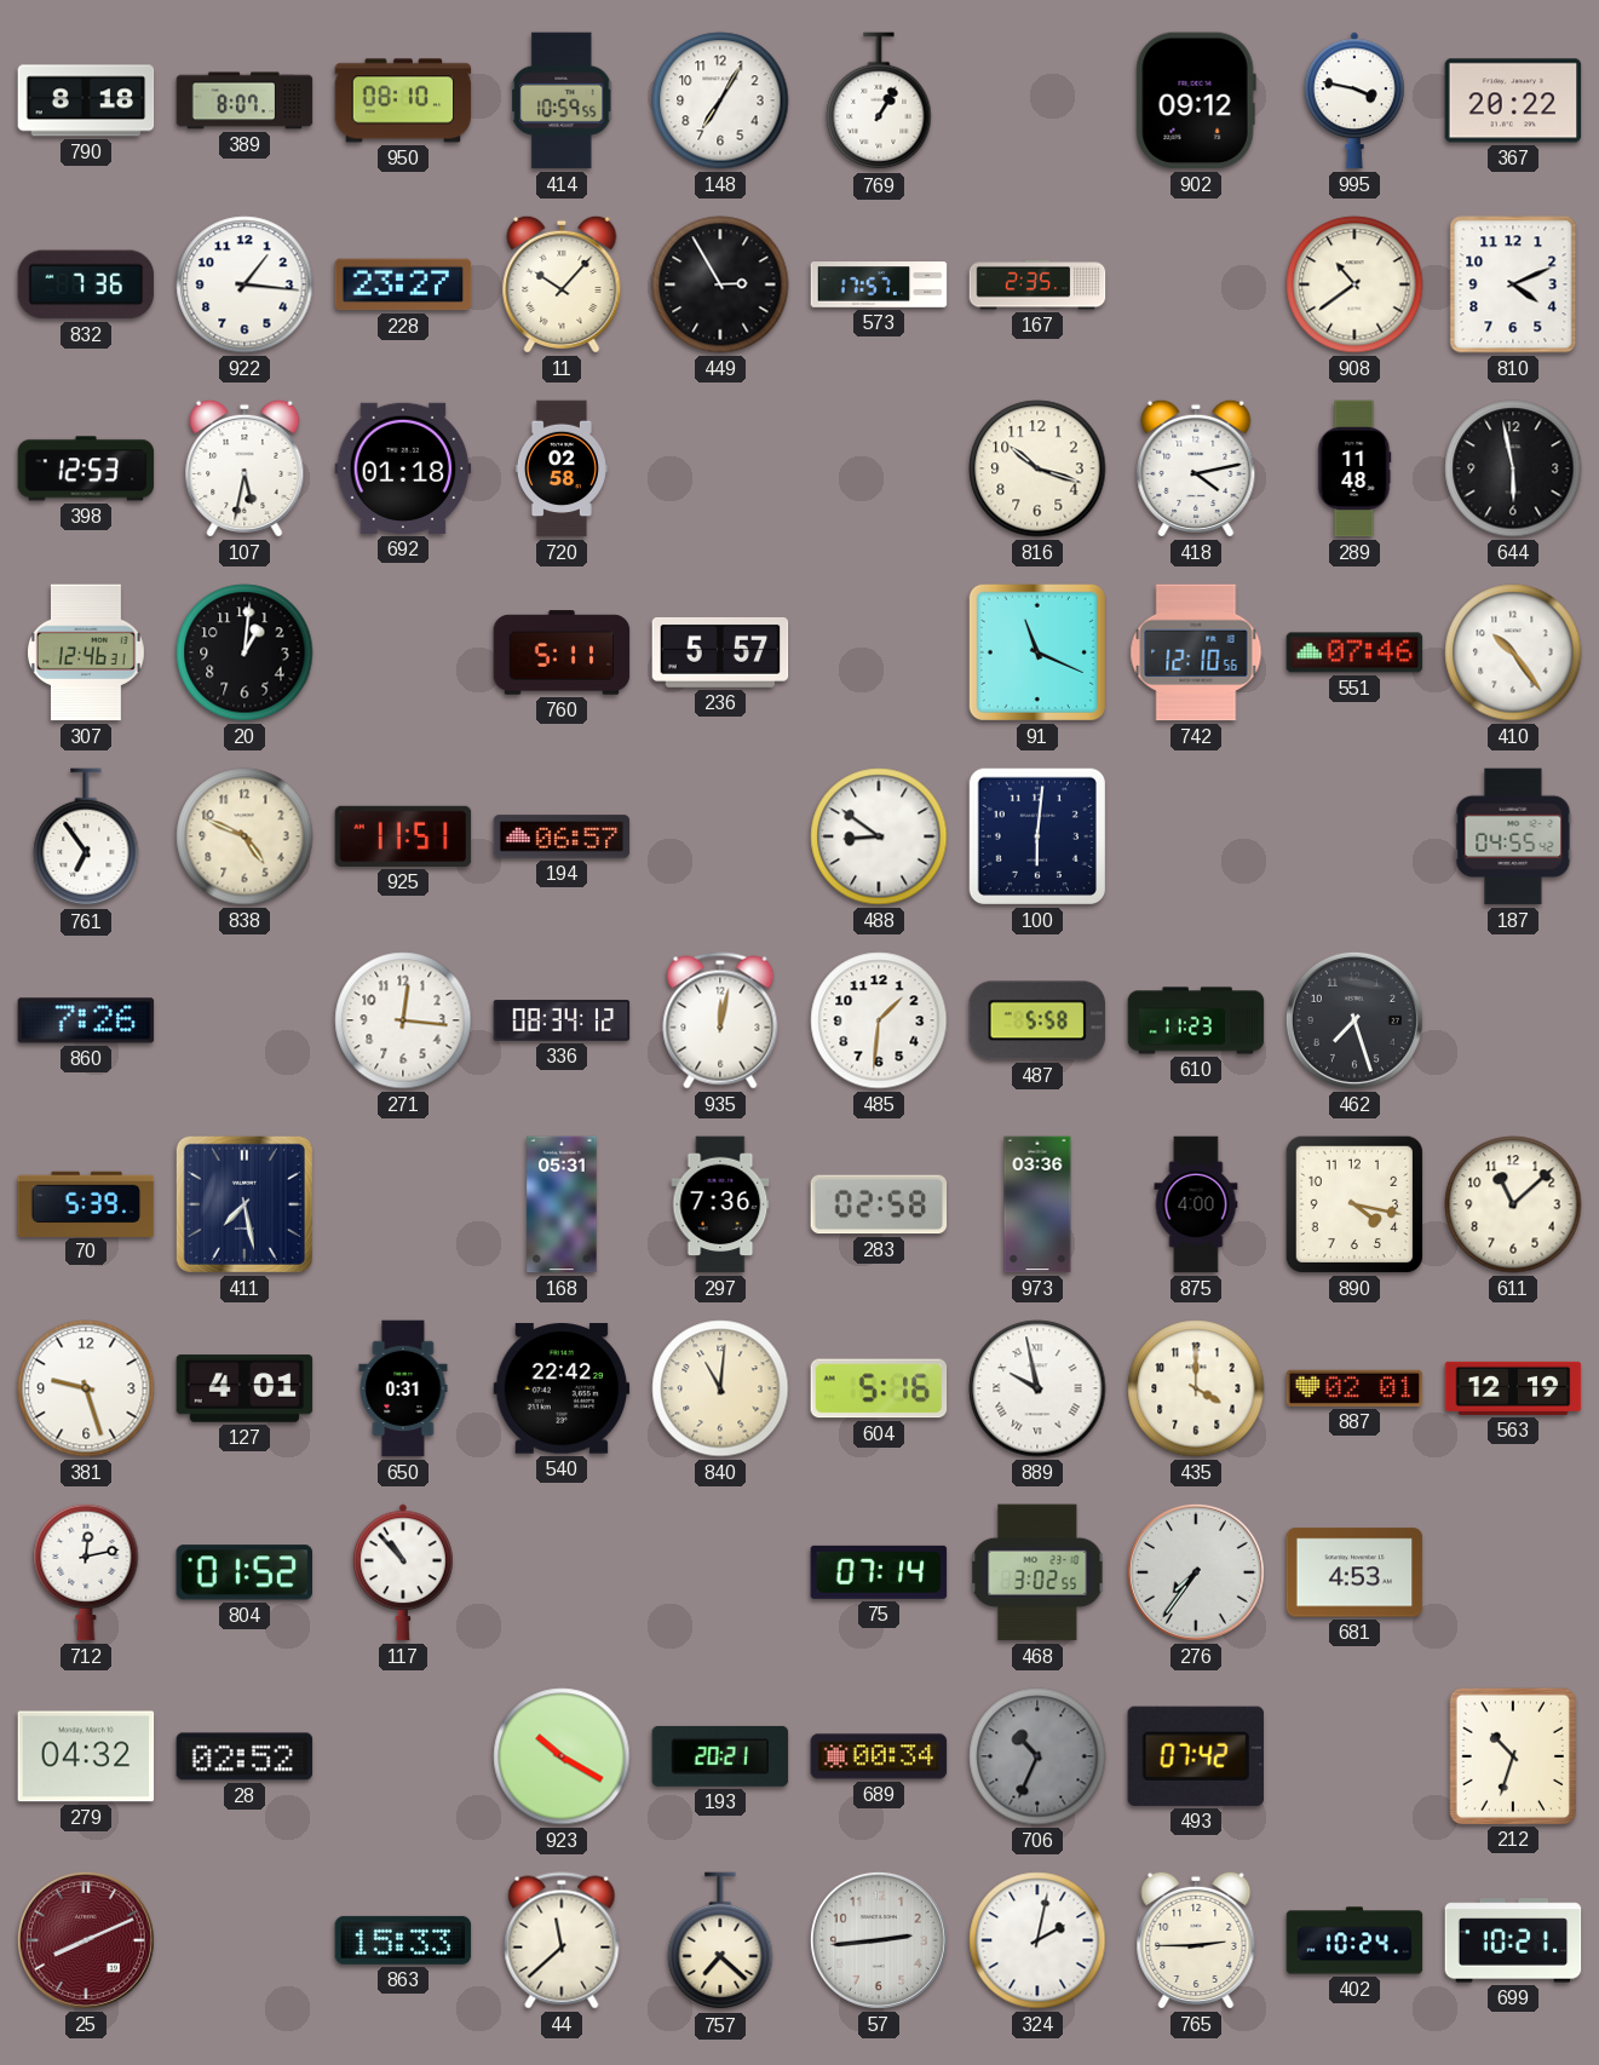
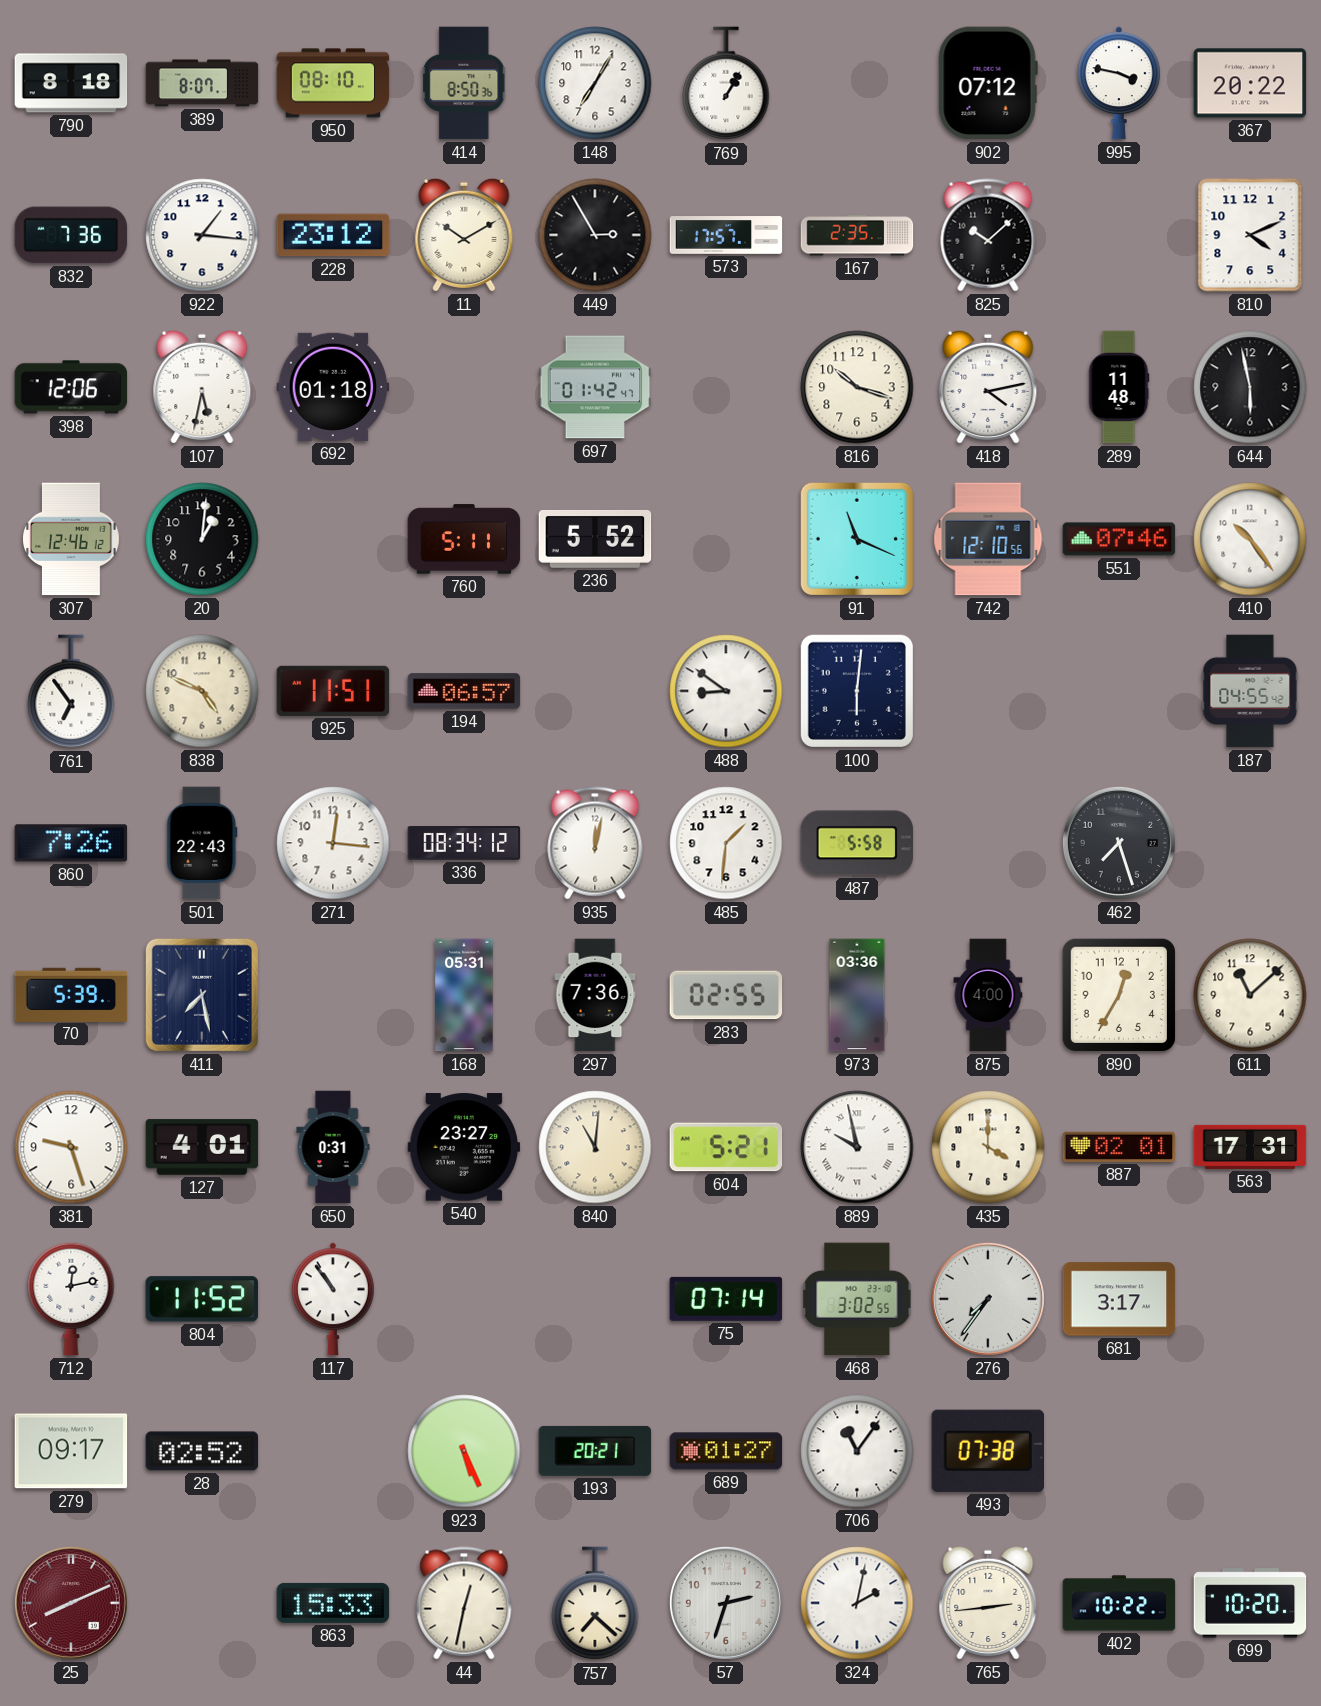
414: 10:59 -> 8:50 (464, 83)
902: 09:12 -> 07:12 (988, 83)
228: 23:27 -> 23:12 (333, 235)
11: 10:07 -> 10:10 (464, 235)
825: none -> 10:08 (988, 235)
908: 10:39 -> none (1354, 284)
398: 12:53 -> 12:06 (71, 387)
720: 02:58 -> none (562, 468)
697: none -> 01:42 (595, 387)
307: 12:46:31 -> 12:46:12 (71, 539)
236: 5:57 -> 5:52 (595, 539)
501: none -> 22:43 (202, 843)
610: 11:23 -> none (1196, 1020)
283: 02:58 -> 02:55 (726, 995)
890: 4:17 -> 12:35 (1119, 995)
540: 22:42 -> 23:27 (464, 1147)
604: 5:16 -> 5:21 (726, 1147)
563: 12:19 -> 17:31 (1250, 1147)
804: 01:52 -> 11:52 (202, 1299)
117: 10:53 -> 10:54 (334, 1299)
681: 4:53 -> 3:17 (1119, 1299)
279: 04:32 -> 09:17 (71, 1451)
923: 10:20 -> 5:26 (464, 1451)
689: 00:34 -> 01:27 (726, 1451)
706: 10:34 -> 11:06 (857, 1451)
706 dial: grey -> white (857, 1451)
493: 07:42 -> 07:38 (987, 1451)
212: 10:33 -> none (1512, 1755)
44: 11:38 -> 12:32 (464, 1603)
57: 2:44 -> 2:33 (726, 1603)
765: 2:45 -> 2:44 (988, 1603)
402: 10:24 -> 10:22 (1119, 1603)
699: 10:21 -> 10:20 (1250, 1603)
